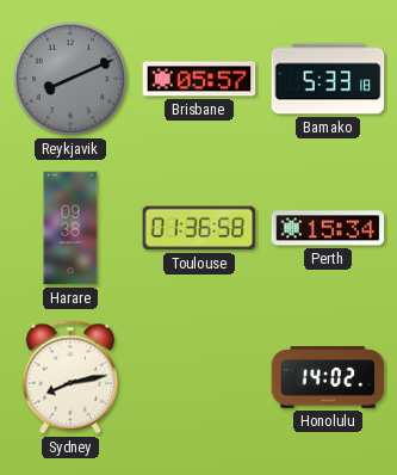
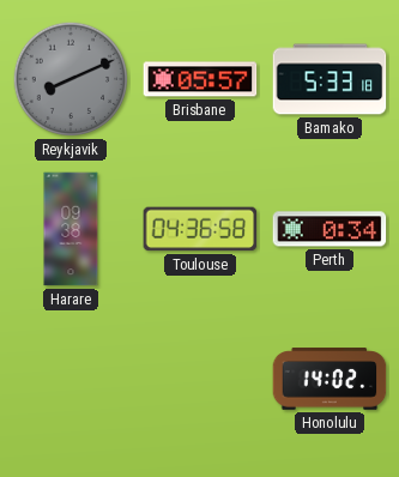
Toulouse: 01:36 -> 04:36 (200, 229)
Perth: 15:34 -> 0:34 (330, 229)
Sydney: 8:13 -> none (70, 377)
